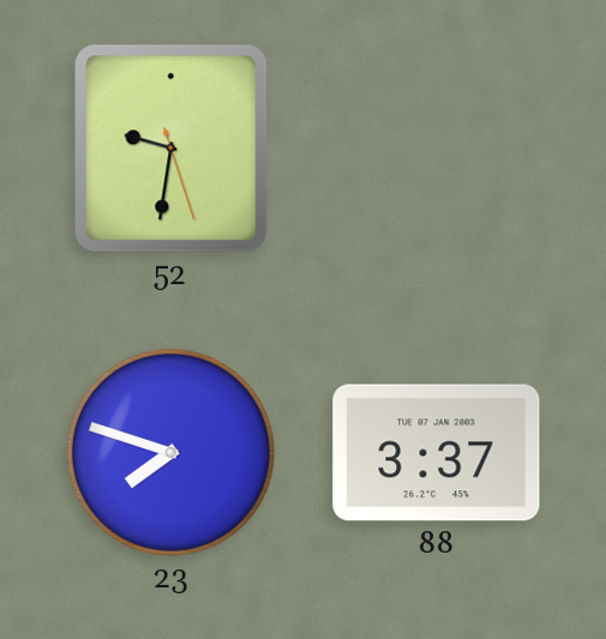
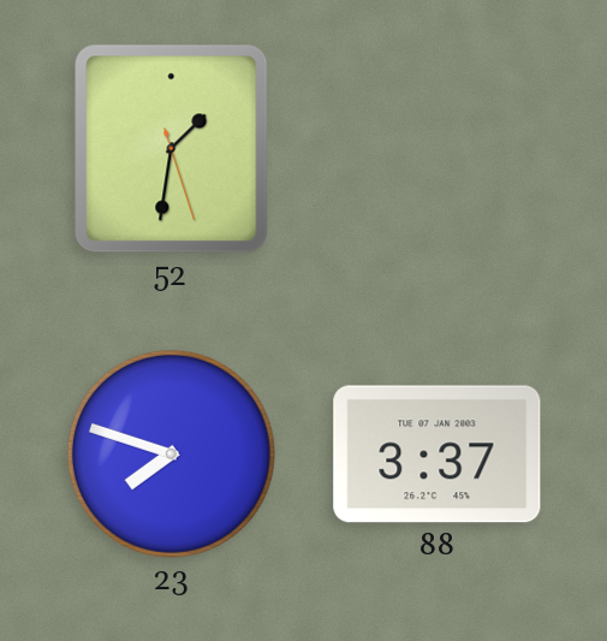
52: 9:31 -> 1:31 (172, 149)
